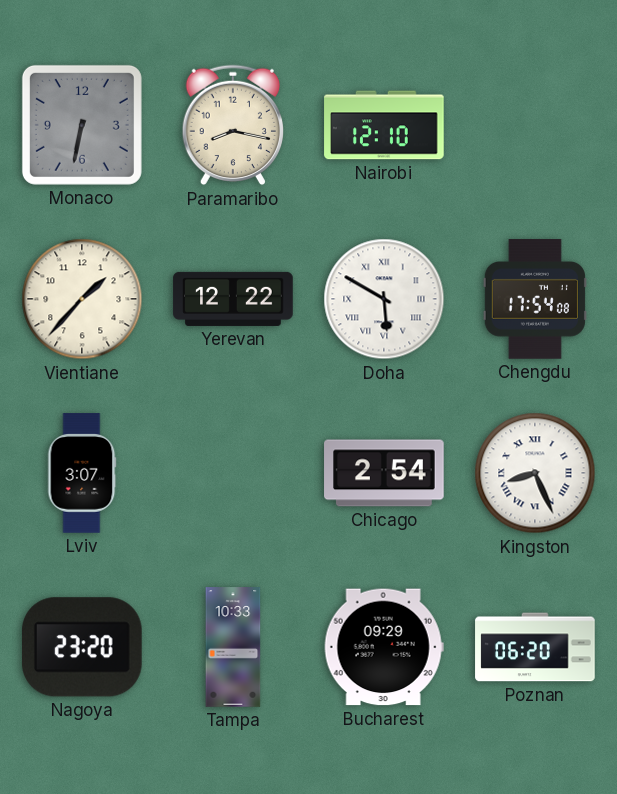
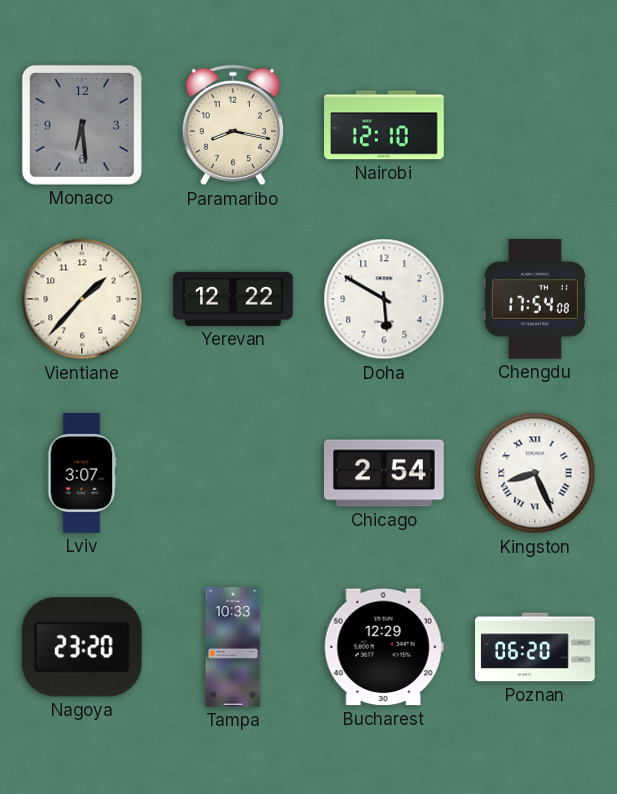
Monaco: 6:32 -> 6:29 (82, 125)
Doha numerals: Roman -> Arabic (384, 299)
Bucharest: 09:29 -> 12:29 (384, 647)
